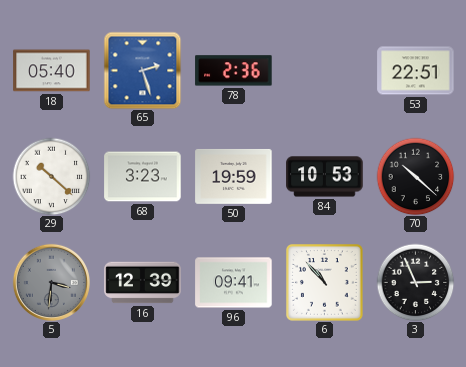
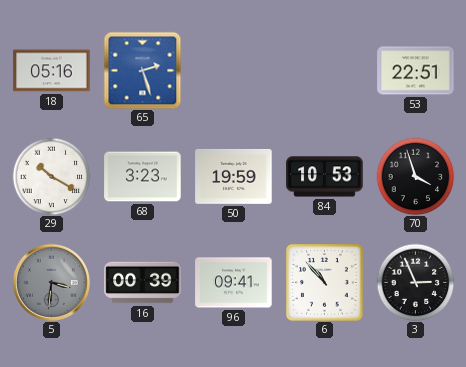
18: 05:40 -> 05:16 (52, 71)
78: 2:36 -> none (234, 71)
29: 10:22 -> 10:20 (51, 176)
70: 10:22 -> 3:57 (415, 176)
16: 12:39 -> 00:39 (143, 283)
